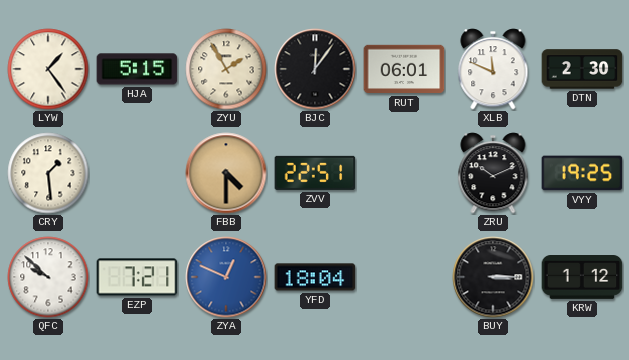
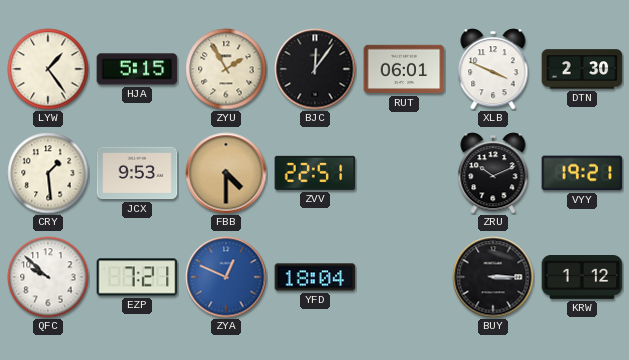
XLB: 11:49 -> 3:49 (493, 69)
JCX: none -> 9:53 (137, 173)
VYY: 19:25 -> 19:21 (582, 173)
